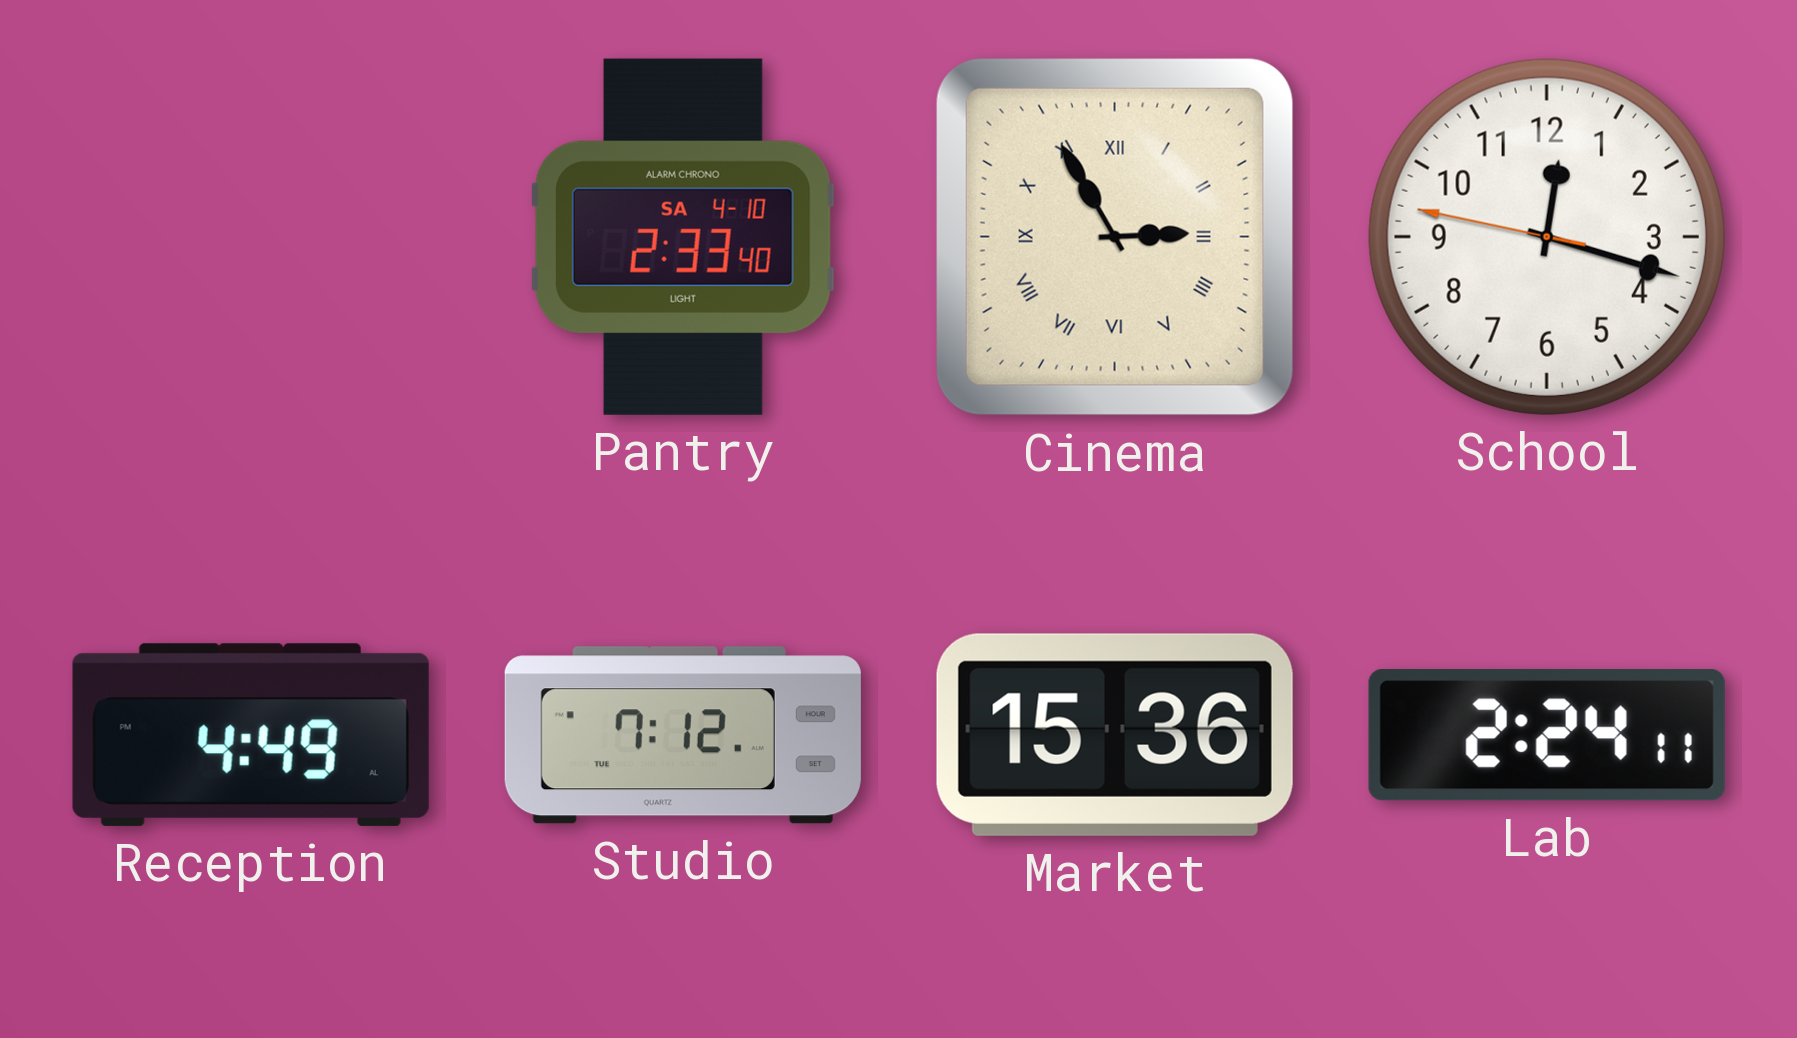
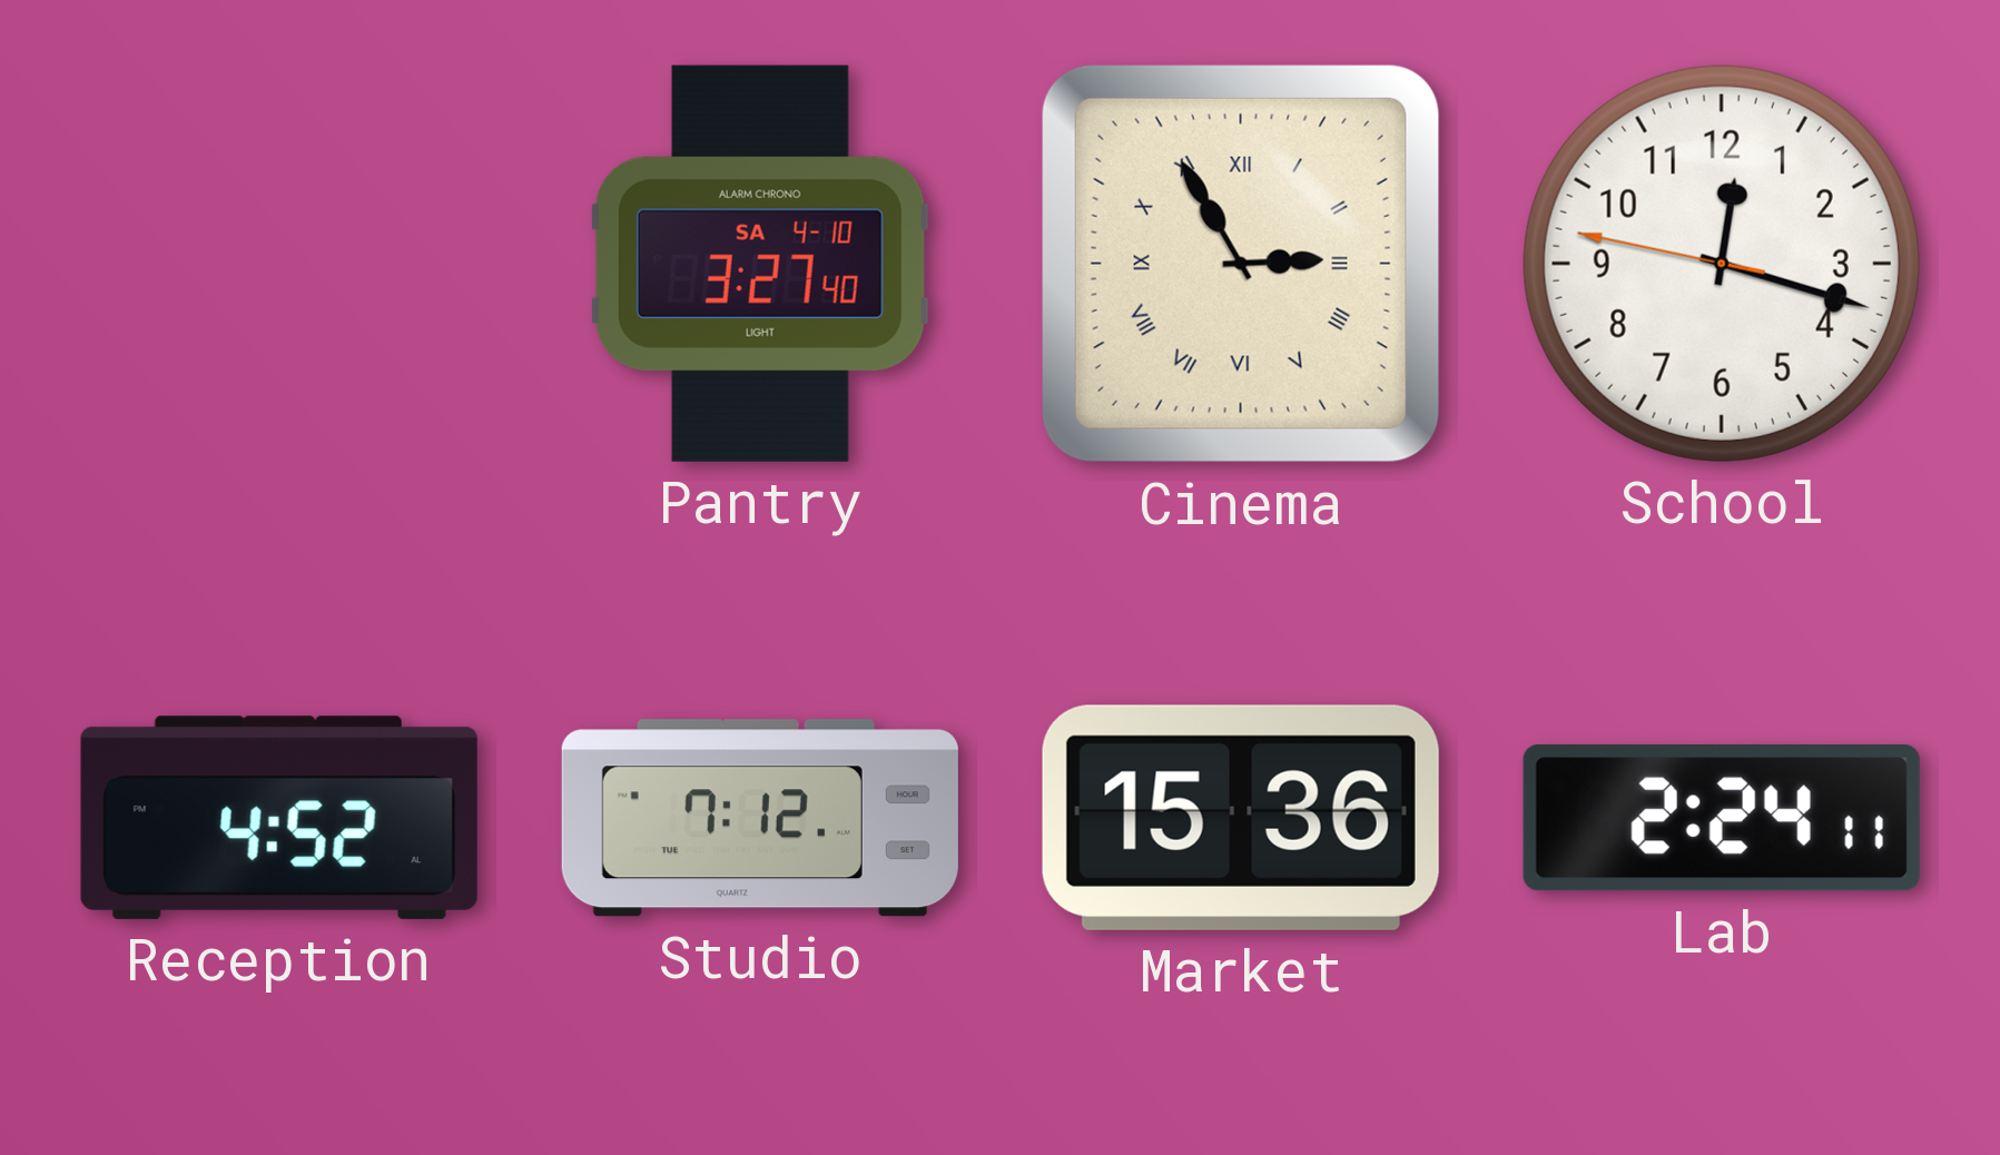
Pantry: 2:33 -> 3:27 (760, 264)
Reception: 4:49 -> 4:52 (279, 818)
